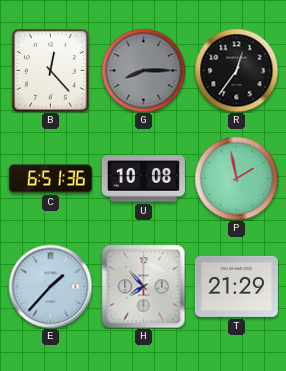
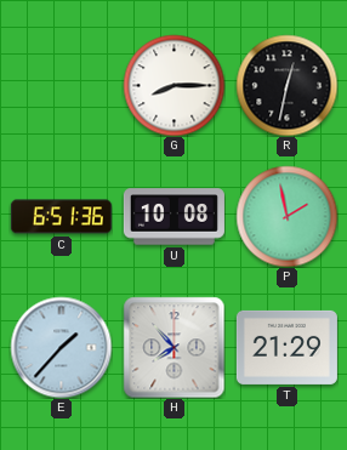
B: 12:23 -> none (51, 70)
G dial: grey -> white (173, 85)
R: 12:36 -> 12:32 (286, 85)
